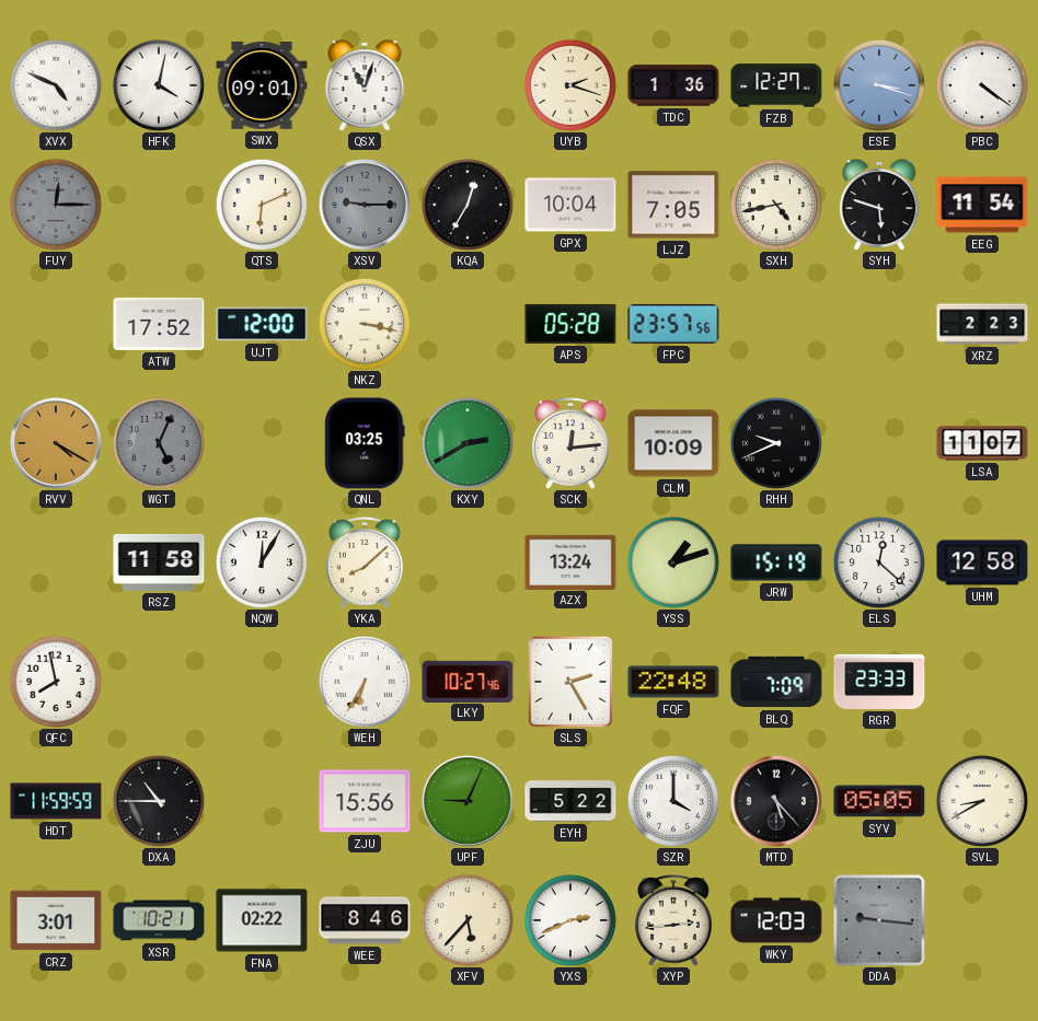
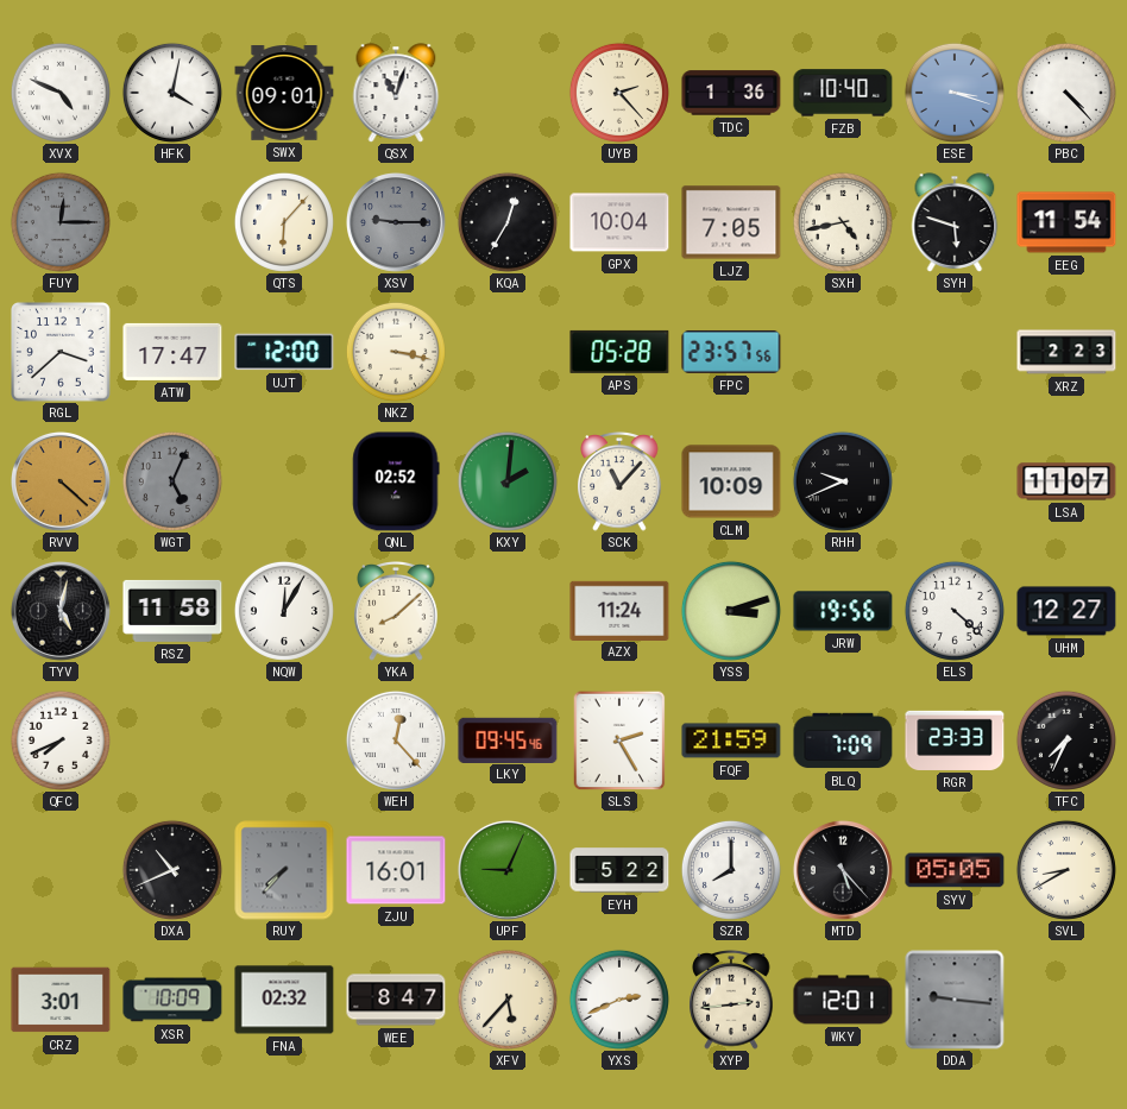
UYB: 2:18 -> 2:23 (619, 93)
FZB: 12:27 -> 10:40 (843, 93)
PBC: 4:21 -> 4:23 (1066, 93)
QTS: 6:11 -> 6:07 (284, 222)
RGL: none -> 3:38 (61, 352)
ATW: 17:52 -> 17:47 (172, 352)
RVV: 4:20 -> 4:22 (61, 481)
QNL: 03:25 -> 02:52 (396, 481)
KXY: 2:40 -> 2:01 (508, 481)
SCK: 12:14 -> 11:07 (619, 483)
TYV: none -> 5:02 (61, 611)
AZX: 13:24 -> 11:24 (619, 610)
YSS: 1:12 -> 3:12 (731, 611)
JRW: 15:19 -> 19:56 (843, 611)
ELS: 12:22 -> 4:22 (955, 611)
UHM: 12:58 -> 12:27 (1066, 611)
QFC: 7:58 -> 7:41 (61, 741)
WEH: 6:35 -> 12:23 (396, 741)
LKY: 10:27 -> 09:45 (508, 739)
FQF: 22:48 -> 21:59 (731, 741)
TFC: none -> 7:34 (1066, 741)
HDT: 11:59 -> none (56, 801)
DXA: 10:45 -> 10:41 (172, 870)
RUY: none -> 7:37 (284, 870)
ZJU: 15:56 -> 16:01 (396, 870)
SZR: 4:00 -> 8:00 (731, 870)
XSR: 10:21 -> 10:09 (172, 1000)
FNA: 02:22 -> 02:32 (284, 1000)
WEE: 8:46 -> 8:47 (396, 1000)
WKY: 12:03 -> 12:01 (843, 1000)
